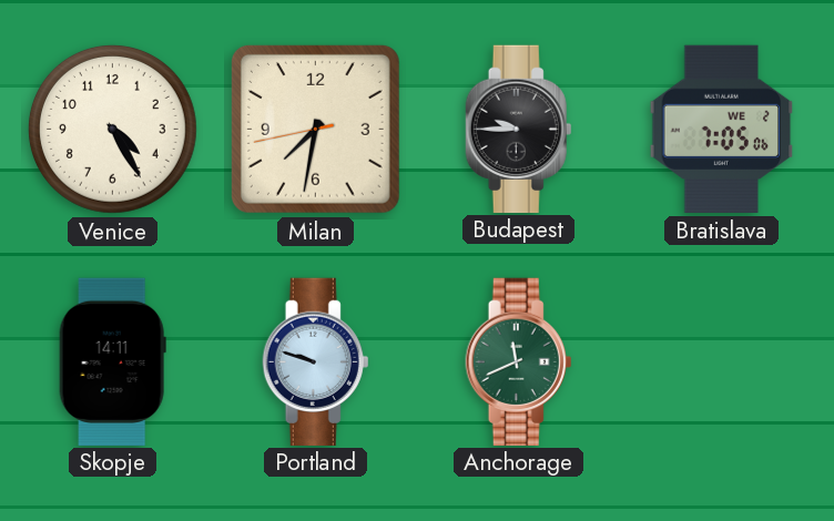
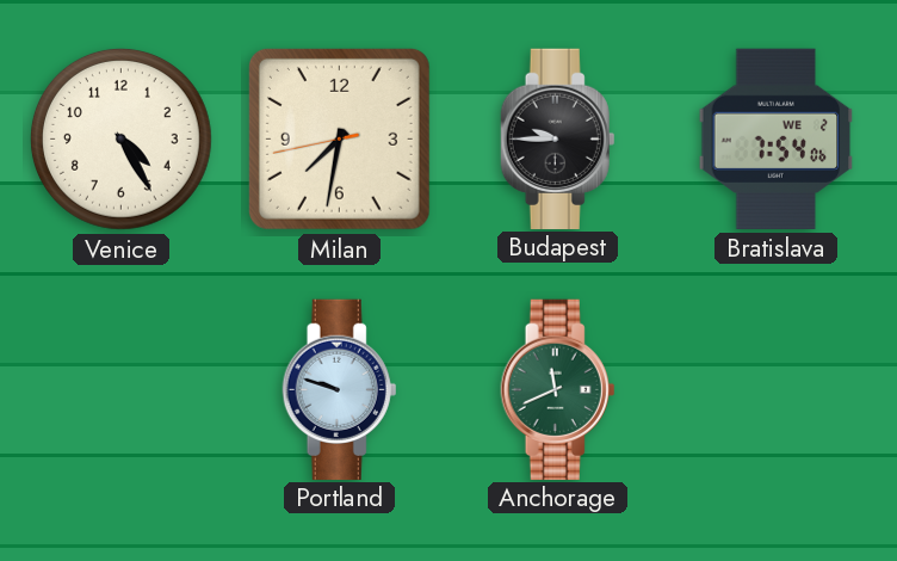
Bratislava: 7:05 -> 7:54 (777, 138)
Skopje: 14:11 -> none (112, 361)
